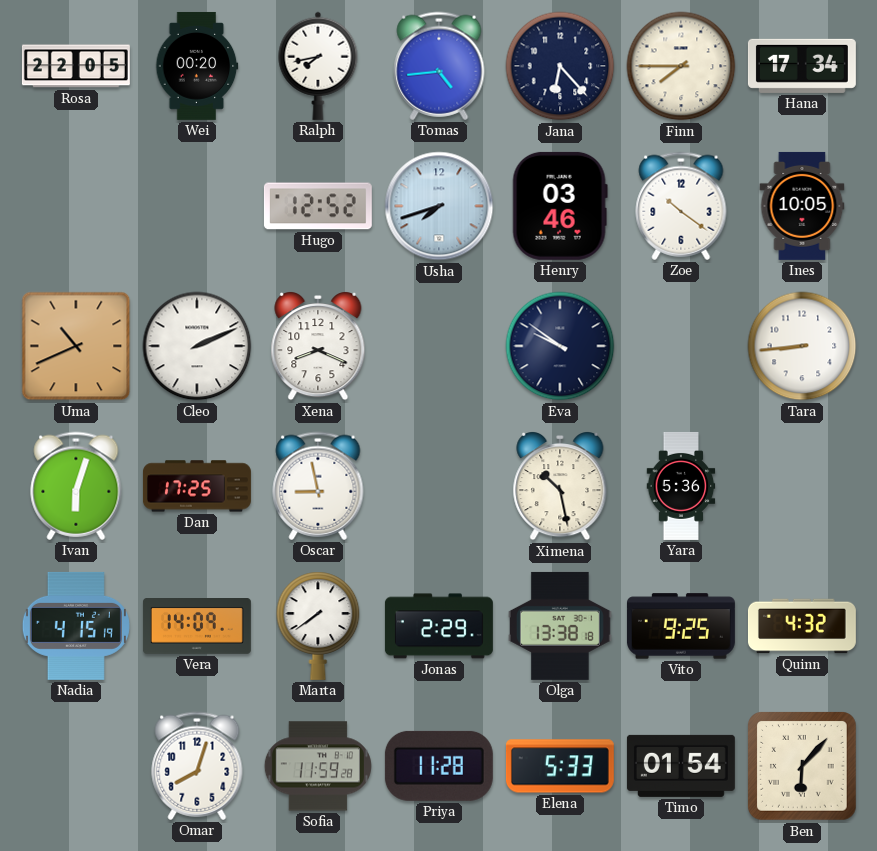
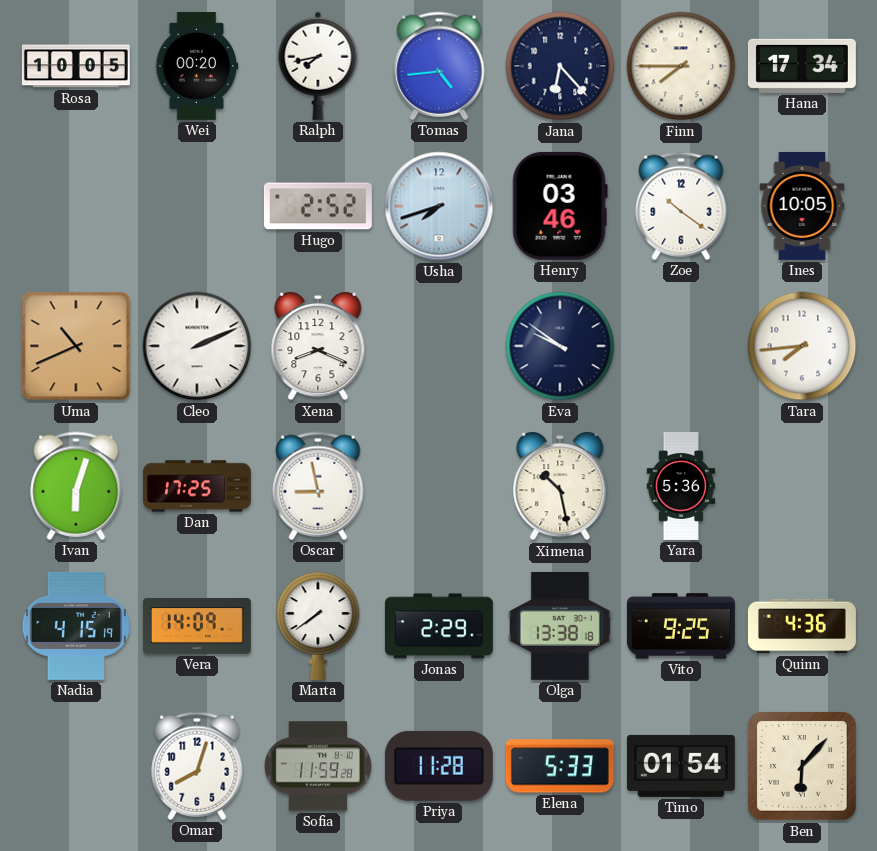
Rosa: 22:05 -> 10:05 (76, 66)
Hugo: 12:52 -> 2:52 (318, 206)
Tara: 8:44 -> 7:44 (802, 346)
Quinn: 4:32 -> 4:36 (802, 626)
